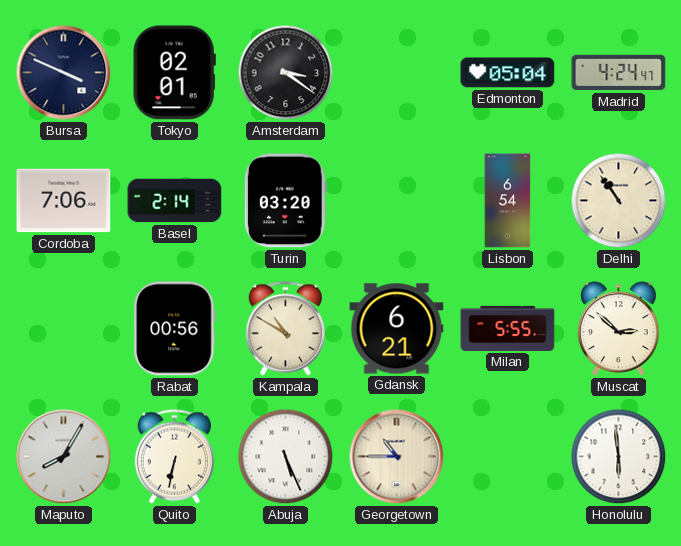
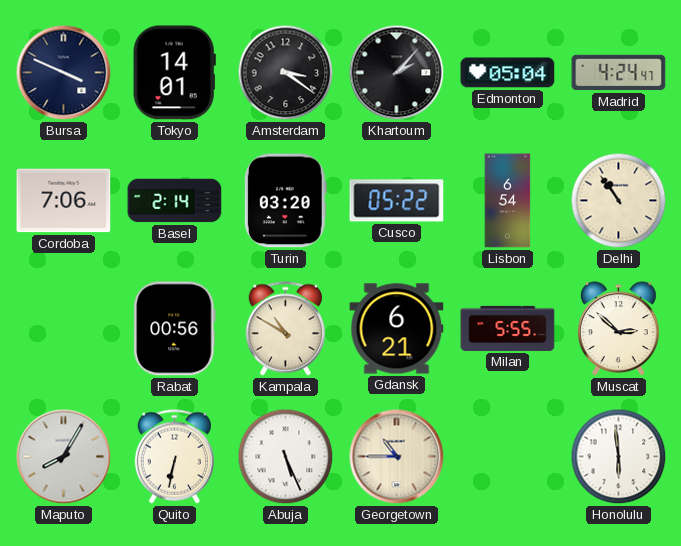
Tokyo: 02:01 -> 14:01 (174, 73)
Khartoum: none -> 2:07 (397, 73)
Cusco: none -> 05:22 (397, 201)
